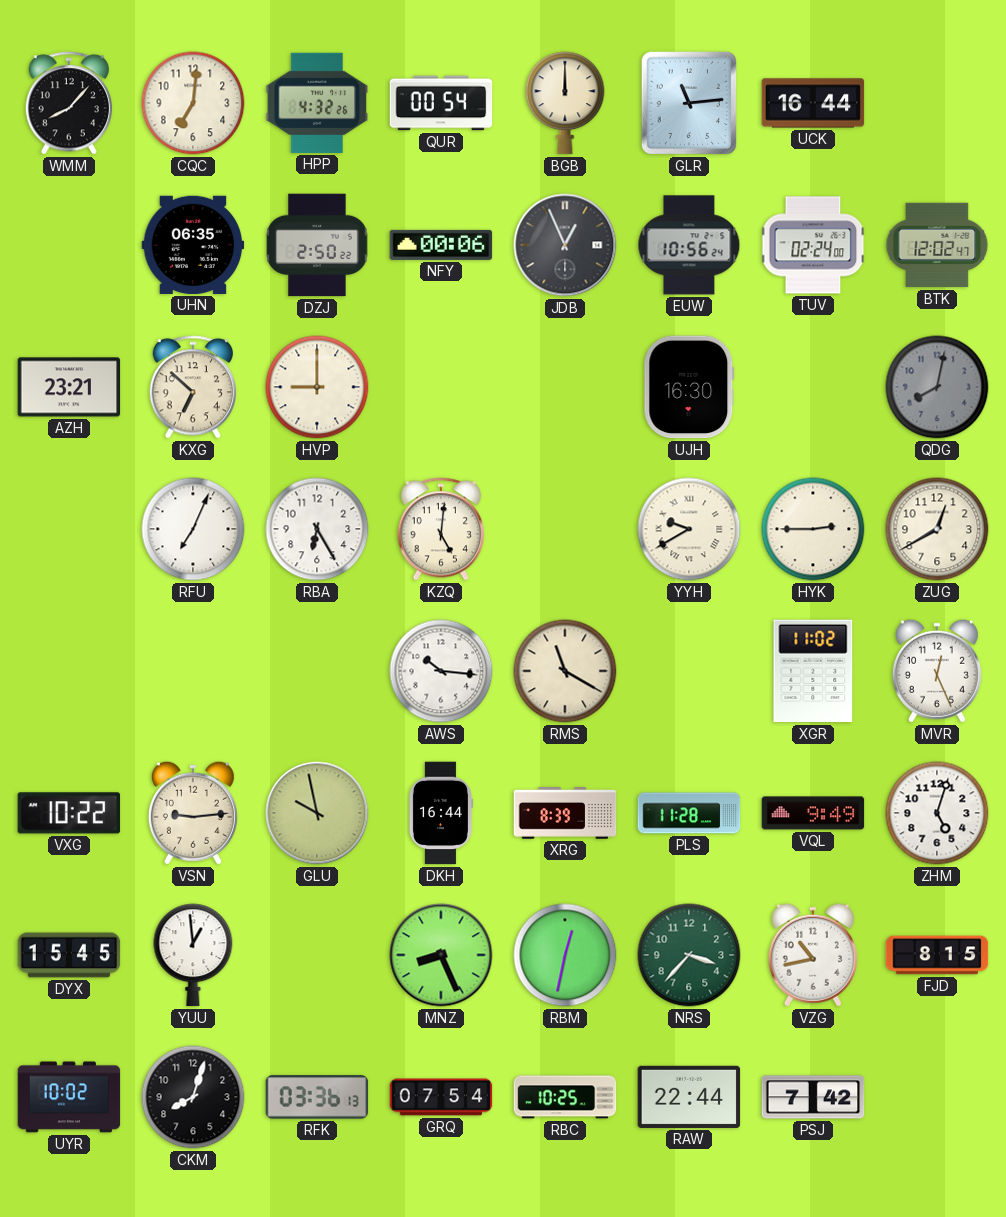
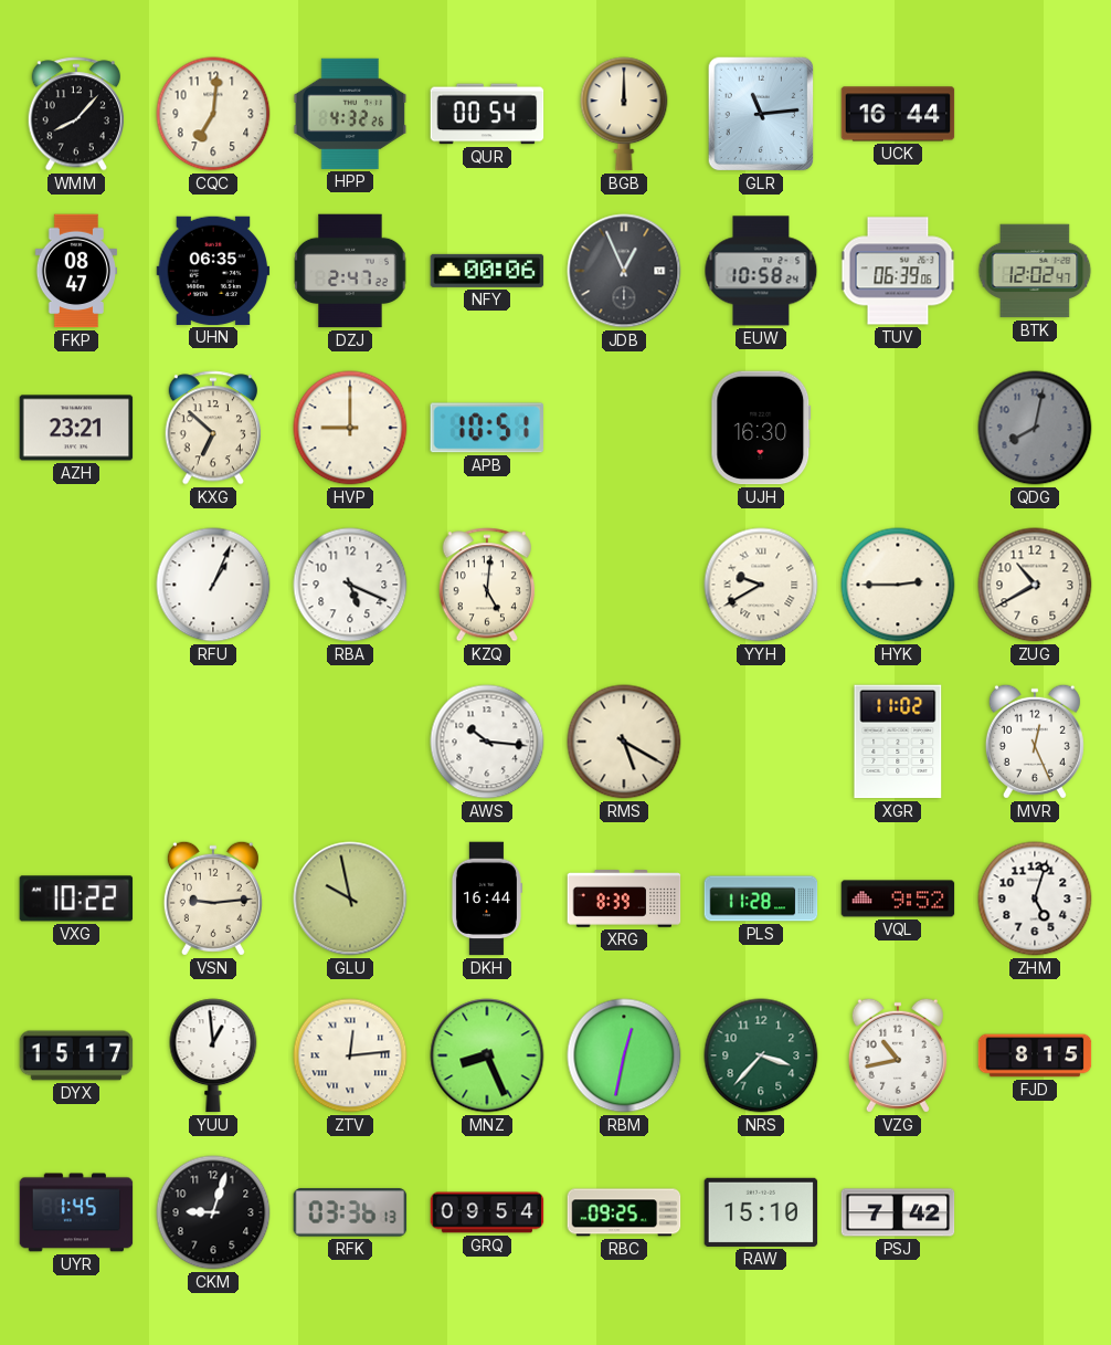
FKP: none -> 08:47 (75, 271)
DZJ: 2:50 -> 2:47 (350, 271)
EUW: 10:56 -> 10:58 (761, 271)
TUV: 02:24 -> 06:39 (898, 271)
APB: none -> 10:51 (486, 428)
RFU: 7:04 -> 1:04 (213, 585)
RBA: 6:25 -> 5:19 (350, 585)
ZUG: 12:40 -> 10:40 (1035, 585)
RMS: 11:20 -> 5:20 (624, 742)
VQL: 9:49 -> 9:52 (898, 899)
DYX: 15:45 -> 15:17 (76, 1055)
ZTV: none -> 12:14 (350, 1055)
UYR: 10:02 -> 1:45 (76, 1212)
CKM: 8:03 -> 9:03 (213, 1212)
GRQ: 07:54 -> 09:54 (487, 1212)
RBC: 10:25 -> 09:25 (624, 1212)
RAW: 22:44 -> 15:10 (761, 1212)
